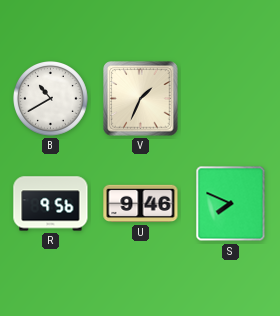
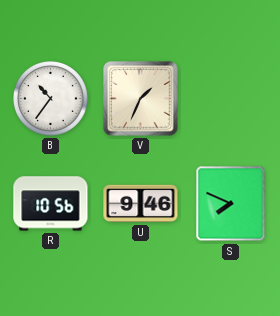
B: 10:40 -> 10:36 (51, 99)
R: 9:56 -> 10:56 (51, 204)
